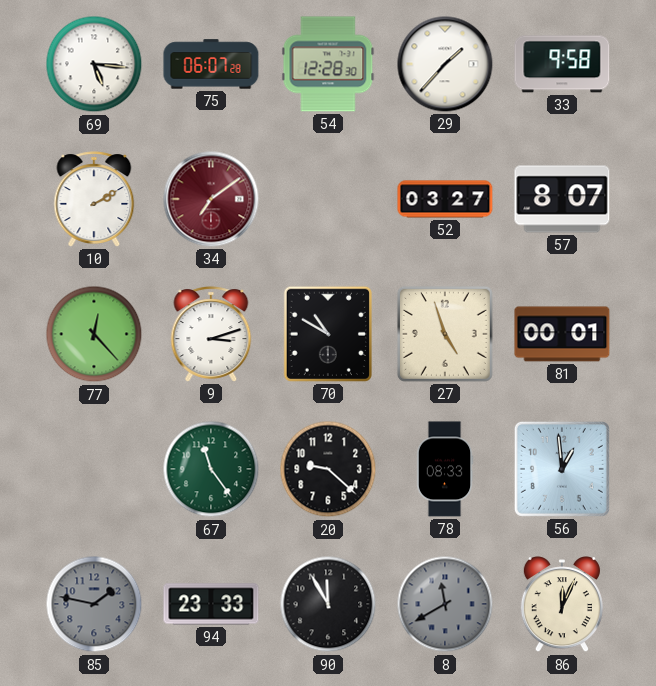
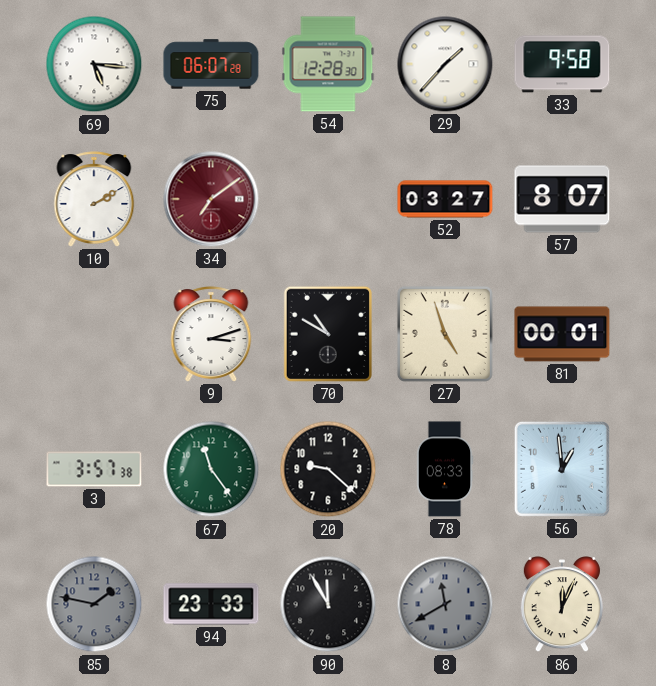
77: 12:23 -> none (94, 334)
3: none -> 3:57 (94, 469)
